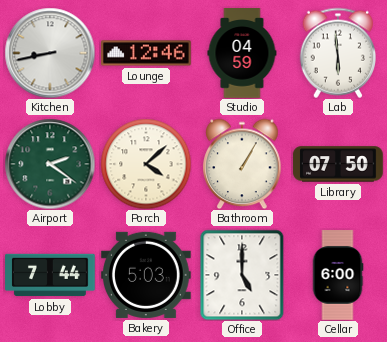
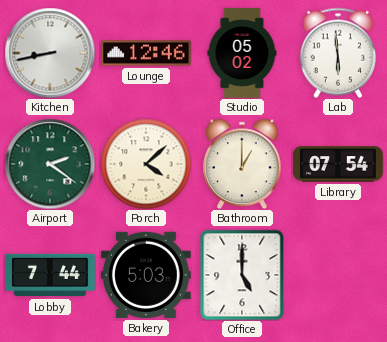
Studio: 04:59 -> 05:02 (242, 53)
Bathroom: 1:05 -> 1:00 (242, 164)
Library: 07:50 -> 07:54 (338, 164)
Cellar: 6:00 -> none (338, 275)
